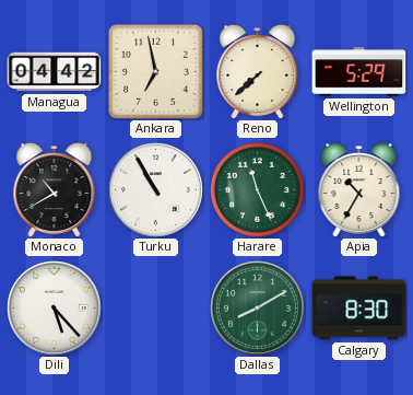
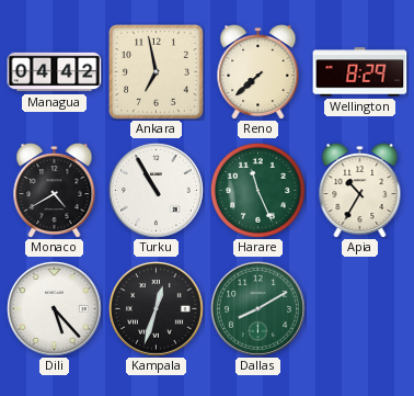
Wellington: 5:29 -> 8:29 (360, 72)
Monaco: 10:40 -> 4:40 (55, 190)
Kampala: none -> 12:33 (156, 308)
Calgary: 8:30 -> none (359, 309)
